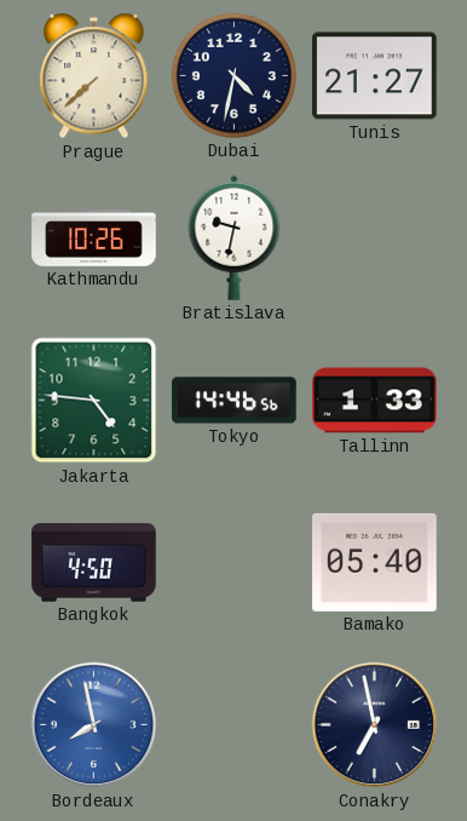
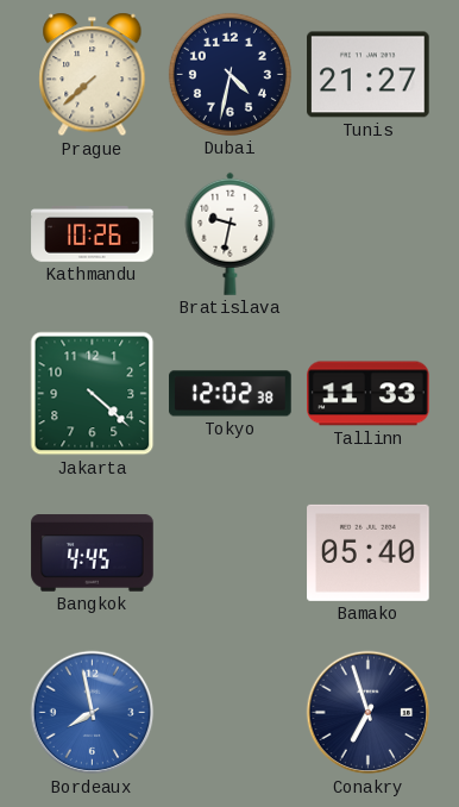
Jakarta: 4:46 -> 4:22 (93, 394)
Tokyo: 14:46 -> 12:02 (231, 394)
Tallinn: 1:33 -> 11:33 (369, 394)
Bangkok: 4:50 -> 4:45 (93, 553)
Conakry: 6:58 -> 6:57 (369, 713)
